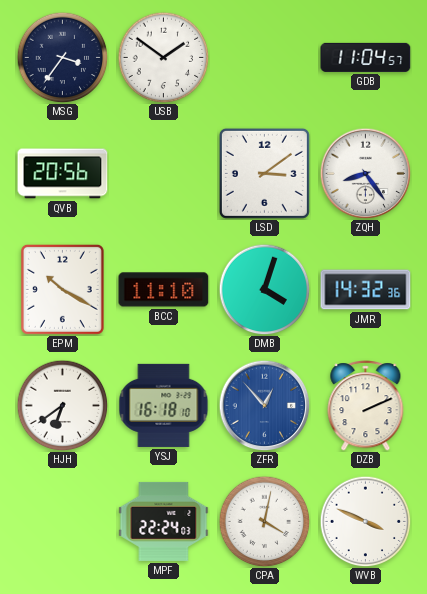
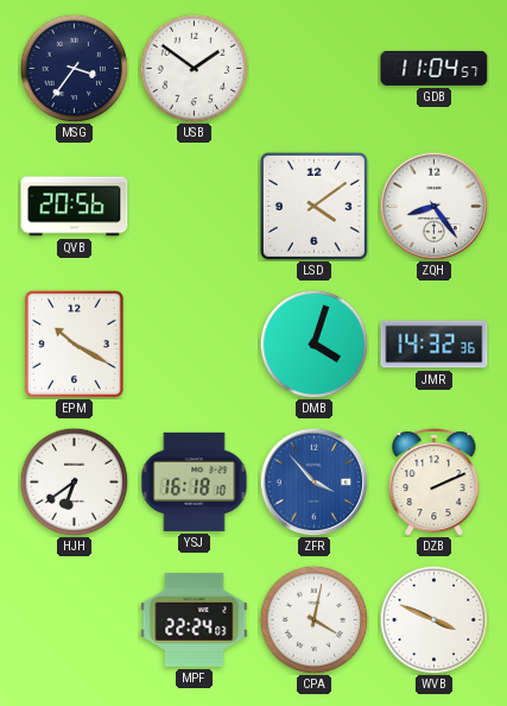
LSD: 3:09 -> 4:09 (313, 206)
BCC: 11:10 -> none (164, 290)
ZFR: 12:53 -> 3:53 (313, 481)
